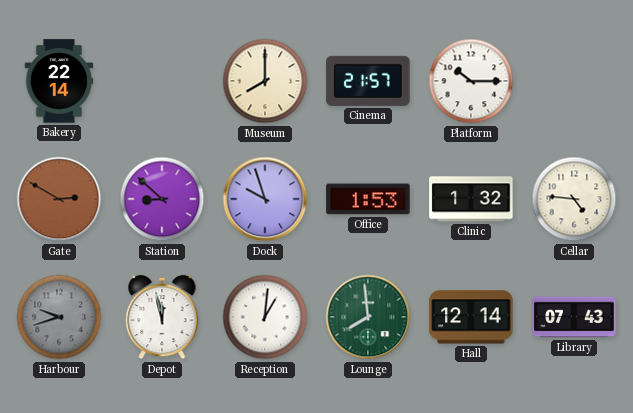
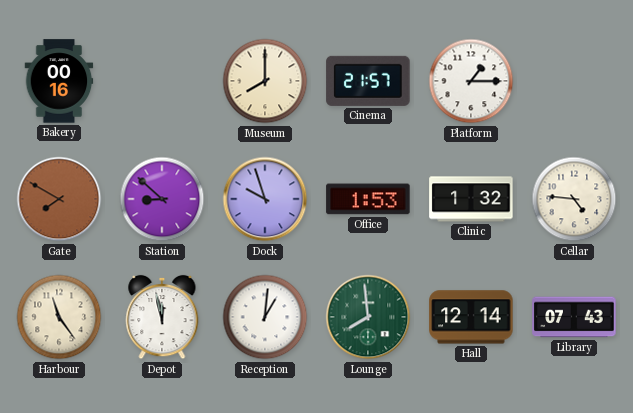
Bakery: 22:14 -> 00:16 (59, 81)
Platform: 10:15 -> 1:15 (471, 81)
Gate: 2:50 -> 7:50 (59, 199)
Harbour: 9:42 -> 11:24 (59, 317)
Harbour dial: grey -> cream (59, 317)
